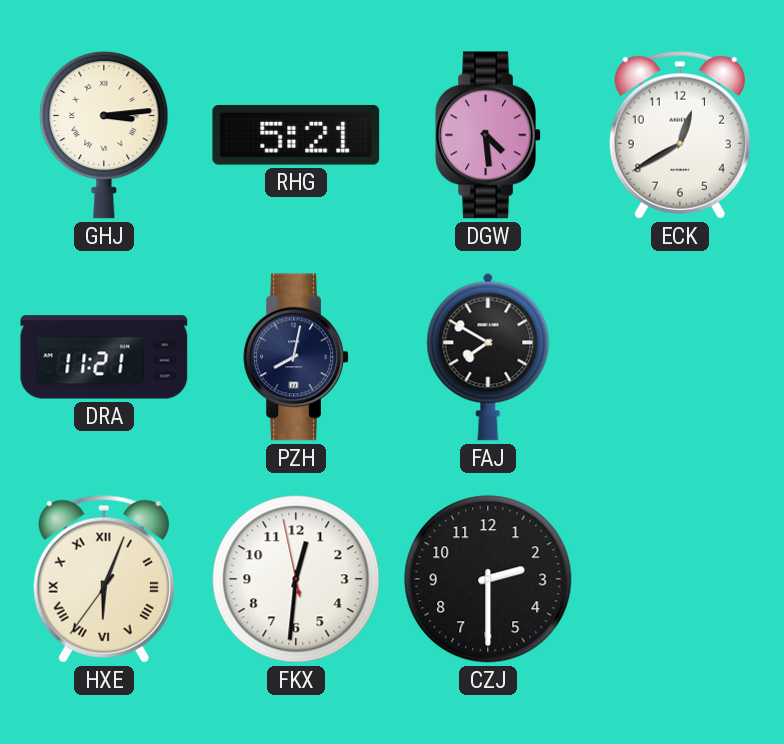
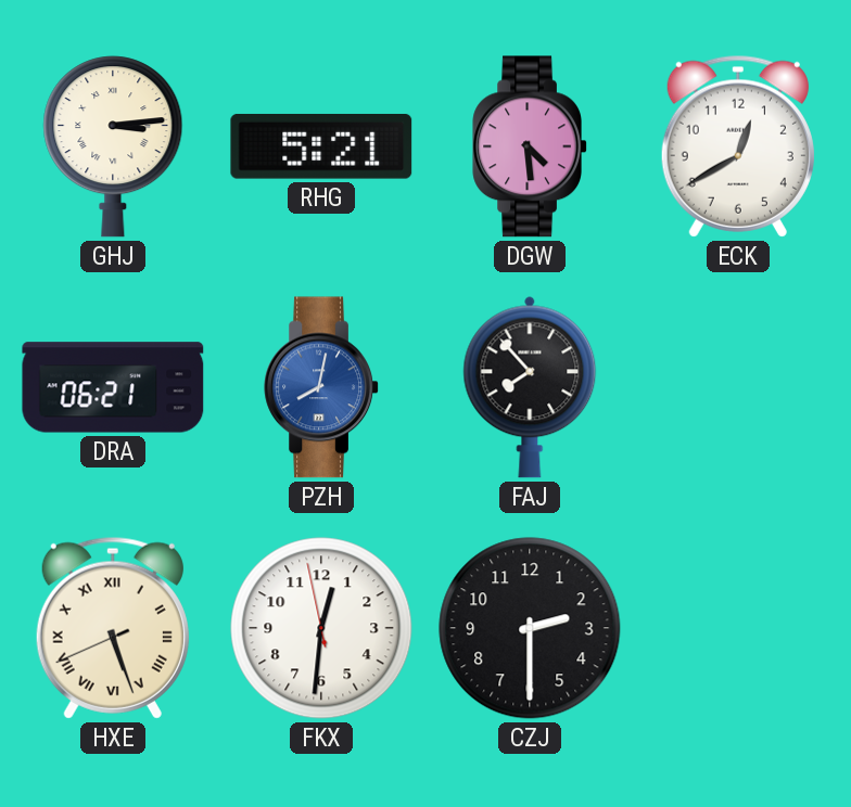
DRA: 11:21 -> 06:21 (113, 387)
PZH dial: navy -> blue (321, 387)
FAJ: 7:50 -> 7:53 (530, 387)
HXE: 6:03 -> 5:26 (113, 628)
